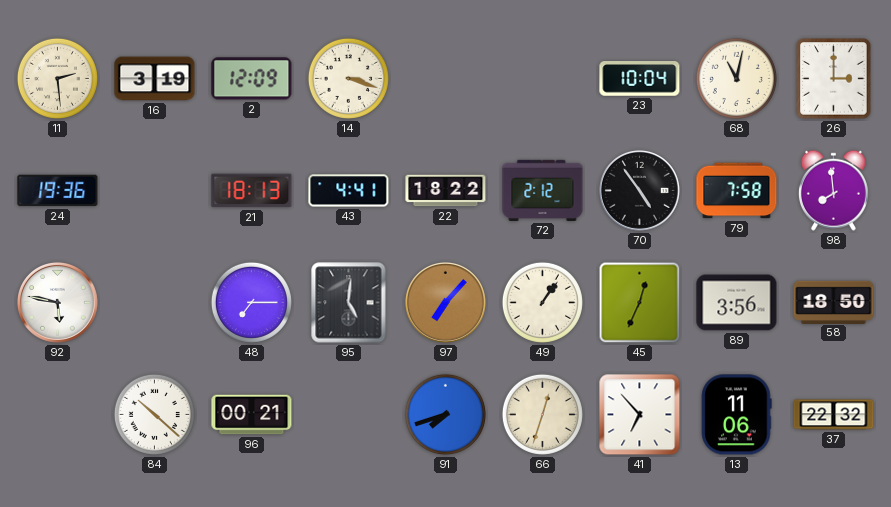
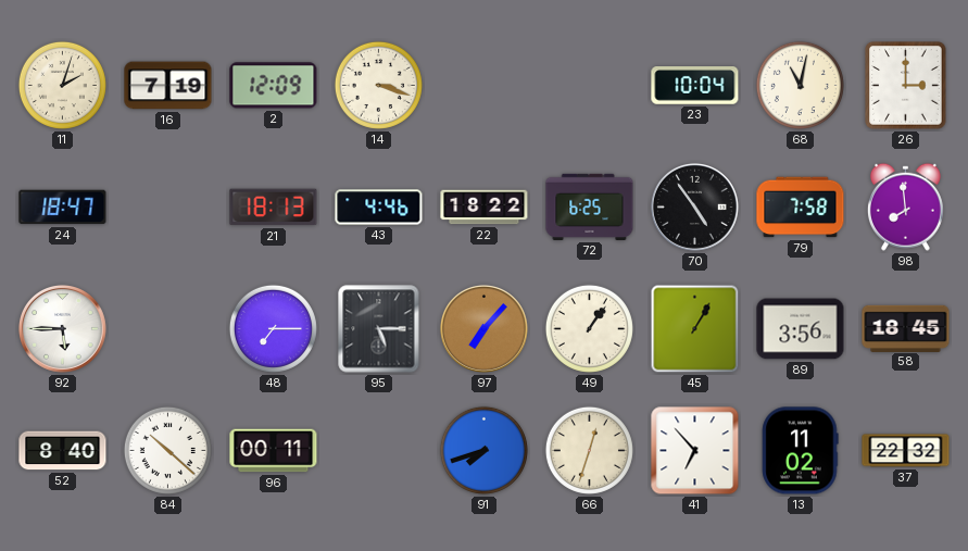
11: 2:29 -> 2:03 (62, 85)
16: 3:19 -> 7:19 (168, 86)
24: 19:36 -> 18:47 (63, 208)
43: 4:41 -> 4:46 (379, 208)
72: 2:12 -> 6:25 (590, 206)
92: 5:47 -> 5:45 (62, 328)
95: 5:01 -> 5:15 (379, 329)
45: 12:34 -> 1:05 (695, 329)
58: 18:50 -> 18:45 (906, 328)
52: none -> 8:40 (63, 451)
96: 00:21 -> 00:11 (274, 451)
13: 11:06 -> 11:02 (801, 451)
